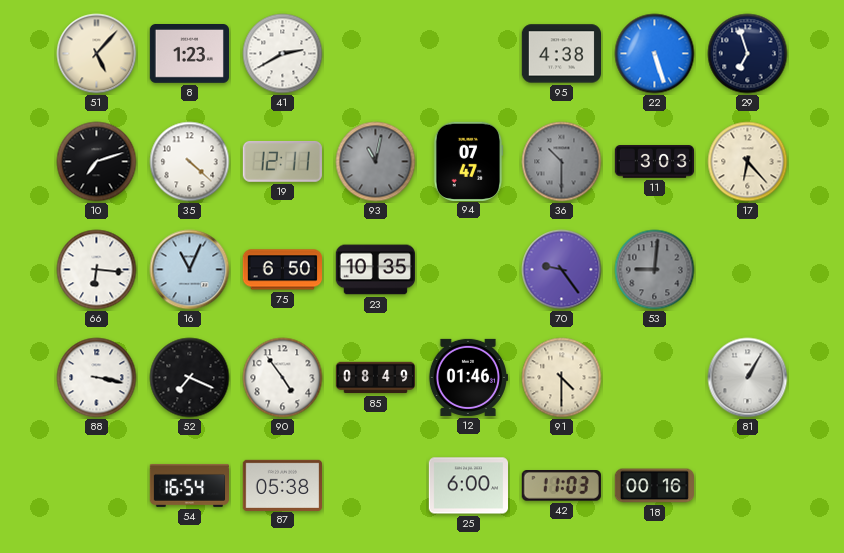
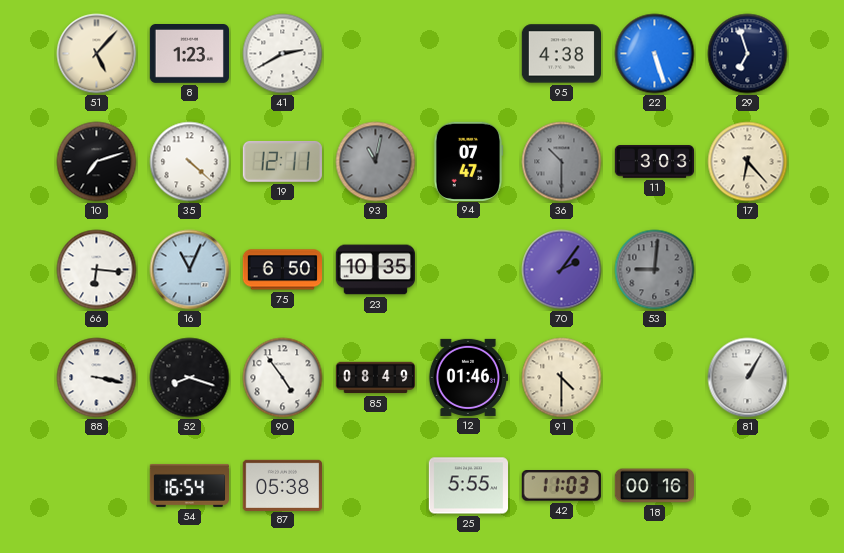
70: 9:24 -> 2:06 (562, 270)
52: 7:19 -> 8:18 (190, 378)
25: 6:00 -> 5:55 (468, 486)
